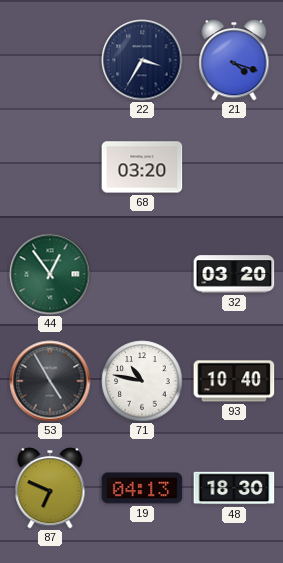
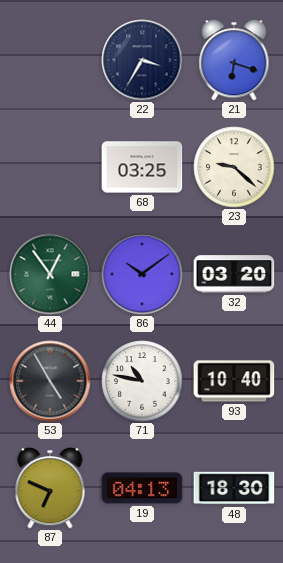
21: 4:18 -> 6:18 (234, 60)
68: 03:20 -> 03:25 (142, 167)
23: none -> 9:22 (234, 167)
86: none -> 10:09 (142, 274)
